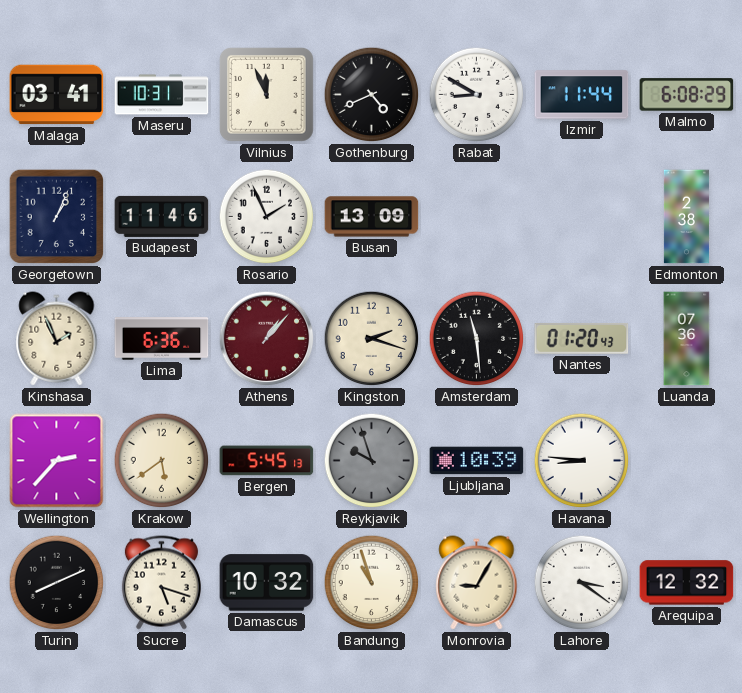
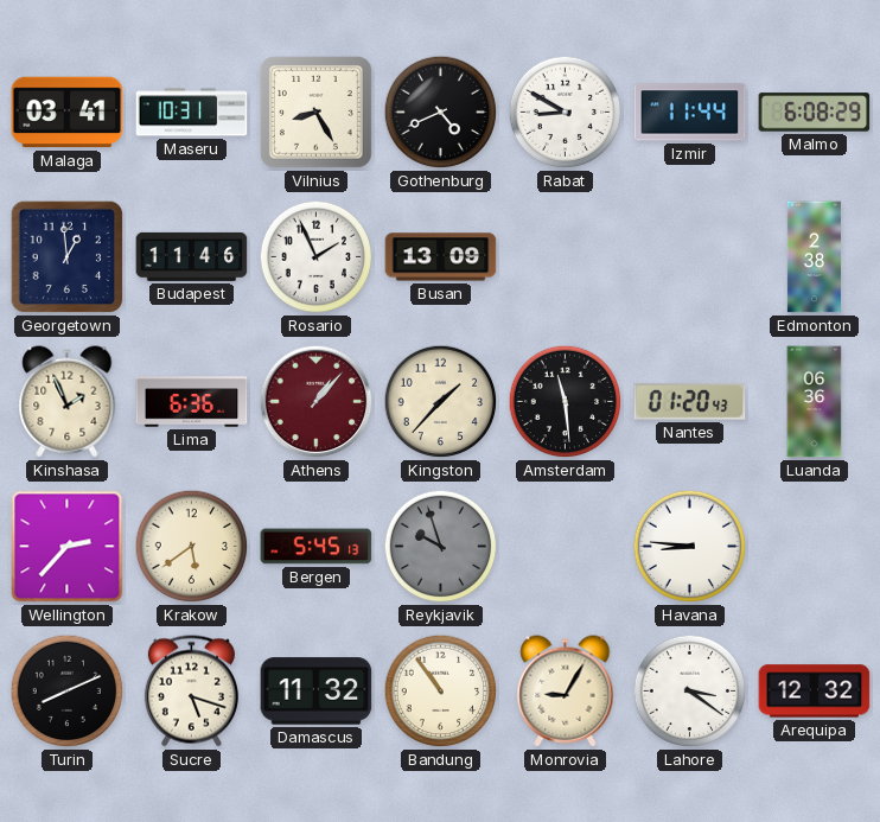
Vilnius: 11:56 -> 8:25 (317, 113)
Georgetown: 1:04 -> 12:59 (68, 257)
Kingston: 2:18 -> 1:37 (441, 402)
Luanda: 07:36 -> 06:36 (815, 402)
Ljubljana: 10:39 -> none (477, 461)
Damascus: 10:32 -> 11:32 (317, 692)
Bandung: 10:57 -> 10:54 (441, 692)
